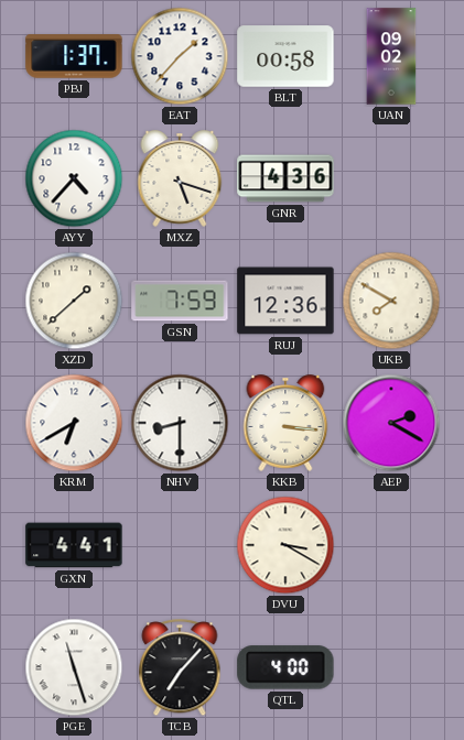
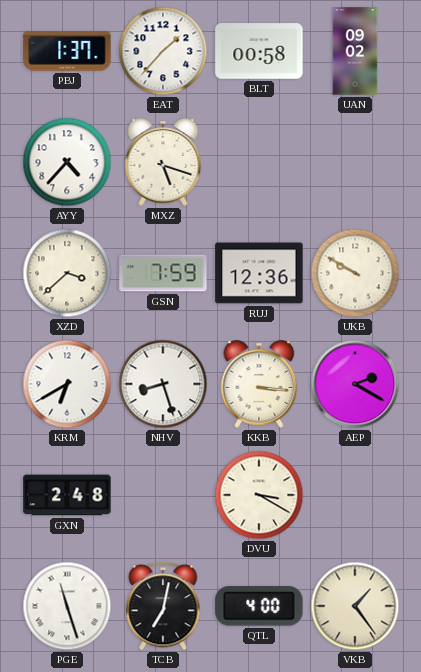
GNR: 4:36 -> none (285, 178)
XZD: 1:38 -> 3:38 (67, 273)
UKB: 7:50 -> 9:50 (355, 273)
NHV: 8:30 -> 8:27 (163, 384)
GXN: 4:41 -> 2:48 (67, 495)
TCB: 7:07 -> 7:02 (163, 607)
VKB: none -> 1:24 (355, 606)
